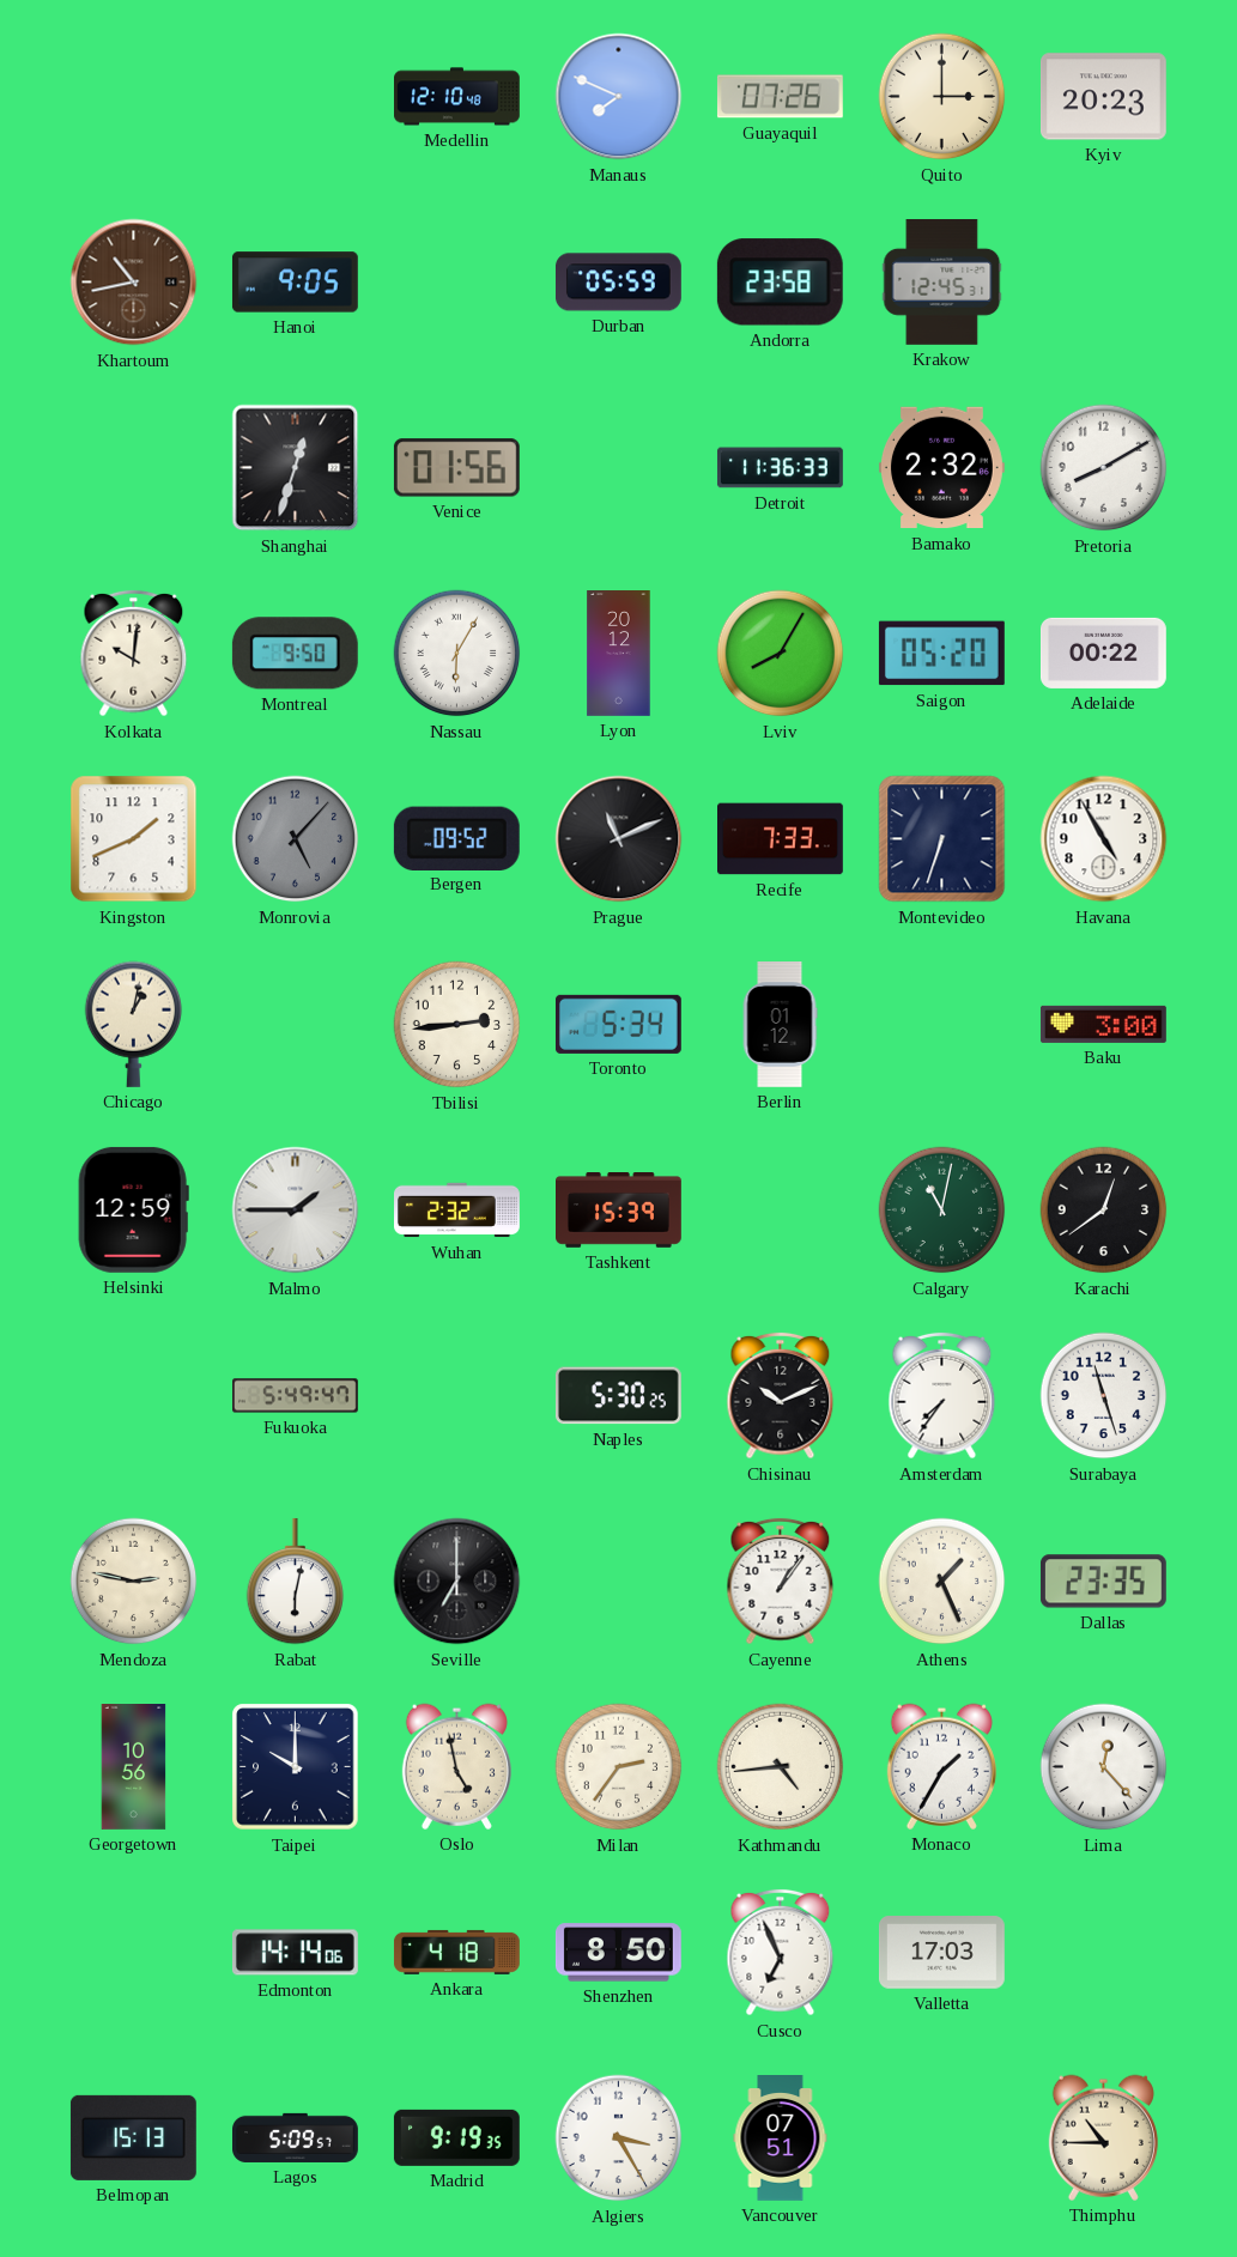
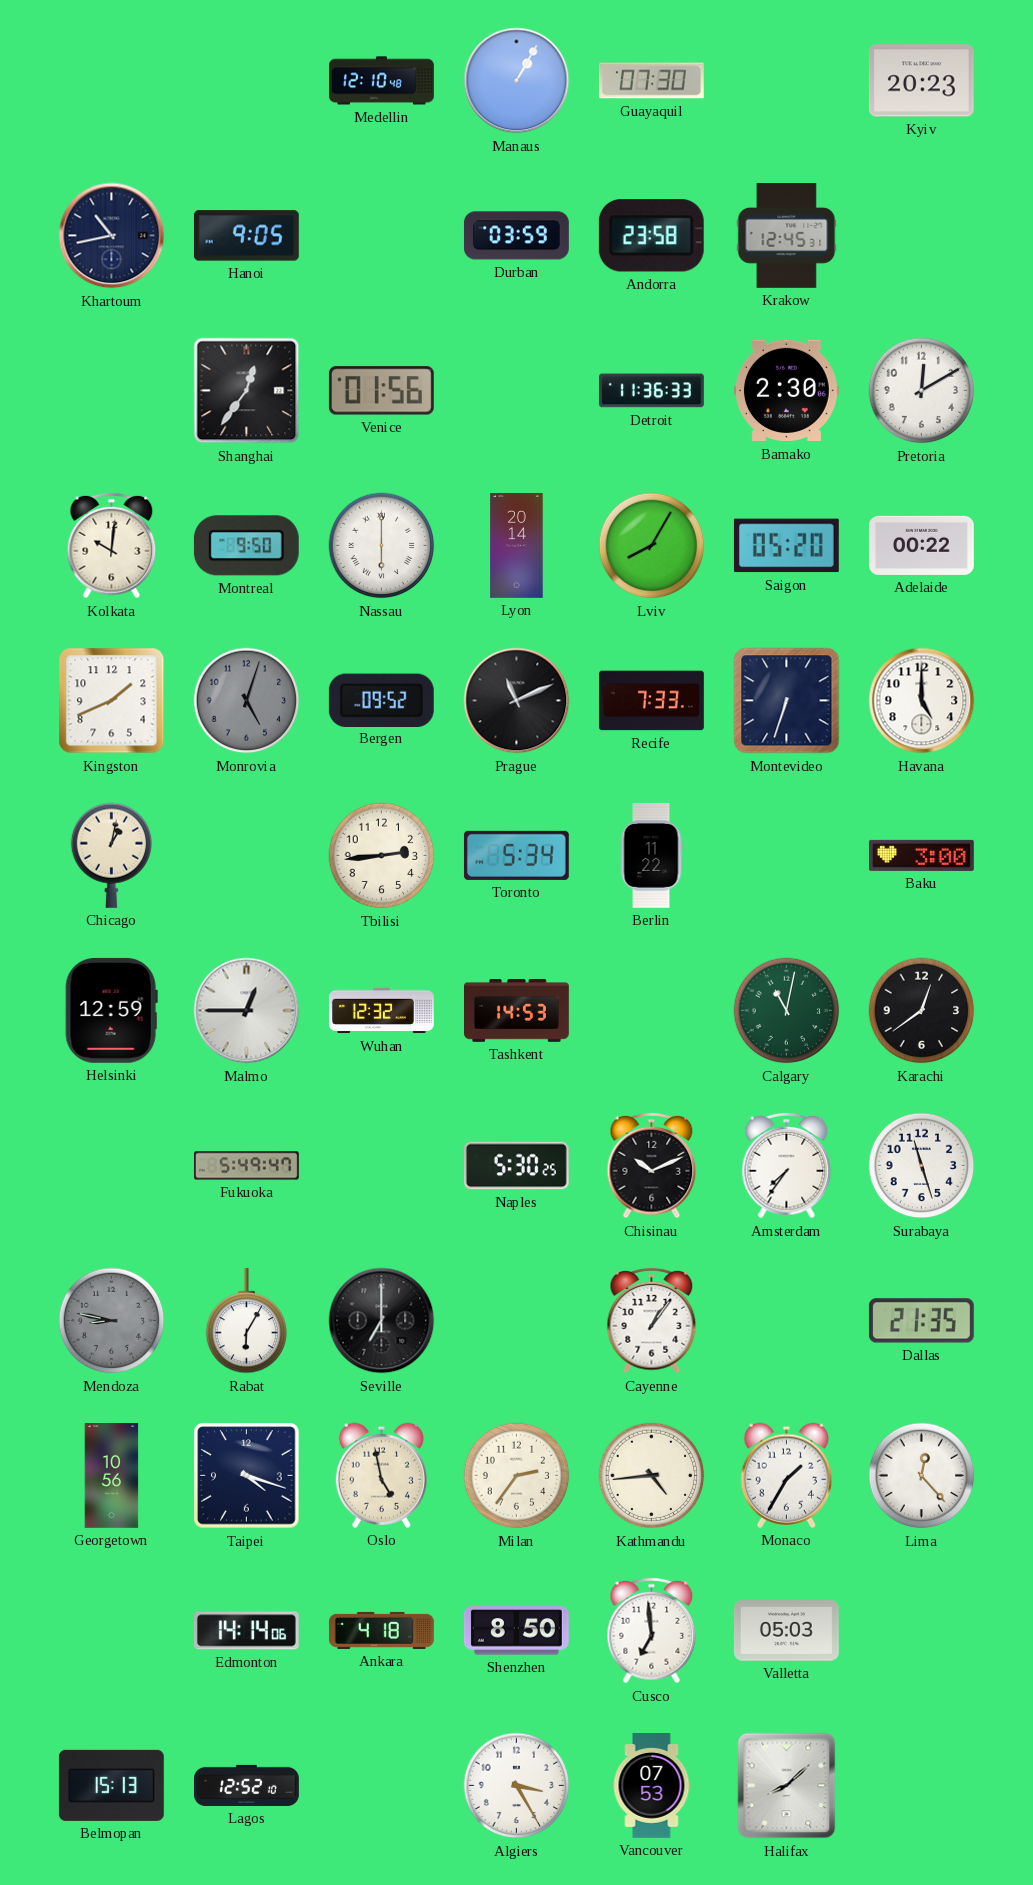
Manaus: 7:49 -> 1:05 (517, 81)
Guayaquil: 07:26 -> 07:30 (651, 81)
Quito: 3:00 -> none (942, 97)
Khartoum dial: brown -> navy (112, 236)
Durban: 05:59 -> 03:59 (516, 236)
Shanghai: 12:33 -> 12:36 (247, 391)
Bamako: 2:32 -> 2:30 (786, 391)
Pretoria: 8:10 -> 12:10 (922, 391)
Nassau: 6:05 -> 6:00 (382, 546)
Lyon: 20:12 -> 20:14 (517, 546)
Monrovia: 5:07 -> 5:03 (247, 701)
Havana: 4:55 -> 5:00 (922, 701)
Berlin: 01:12 -> 11:22 (651, 856)
Malmo: 1:45 -> 12:45 (247, 1011)
Wuhan: 2:32 -> 12:32 (382, 1011)
Tashkent: 15:39 -> 14:53 (517, 1011)
Mendoza: 2:47 -> 8:47 (112, 1321)
Mendoza dial: cream -> grey (112, 1321)
Rabat: 6:02 -> 6:05 (247, 1321)
Athens: 1:26 -> none (942, 1582)
Dallas: 23:35 -> 21:35 (921, 1321)
Taipei: 10:00 -> 4:18 (247, 1476)
Cusco: 6:56 -> 6:59 (652, 1631)
Valletta: 17:03 -> 05:03 (786, 1631)
Lagos: 5:09 -> 12:52 (247, 1785)
Madrid: 9:19 -> none (456, 2137)
Vancouver: 07:51 -> 07:53 (652, 1786)
Halifax: none -> 8:08 (787, 1786)
Thimphu: 10:45 -> none (1103, 2137)
